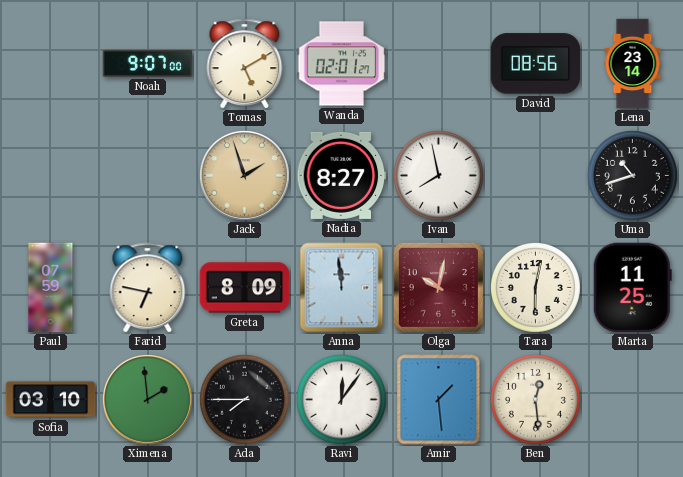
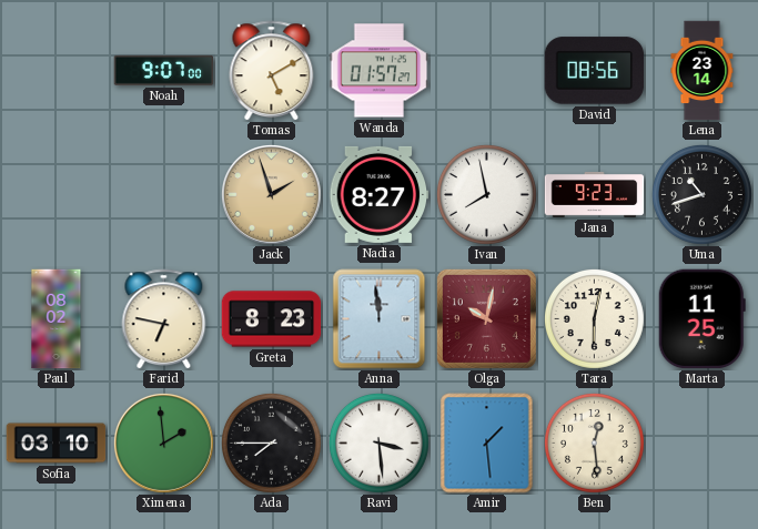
Wanda: 02:01 -> 01:57 (380, 71)
Jana: none -> 9:23 (595, 194)
Paul: 07:59 -> 08:02 (57, 319)
Greta: 8:09 -> 8:23 (272, 319)
Ravi: 12:06 -> 3:29 (378, 442)
